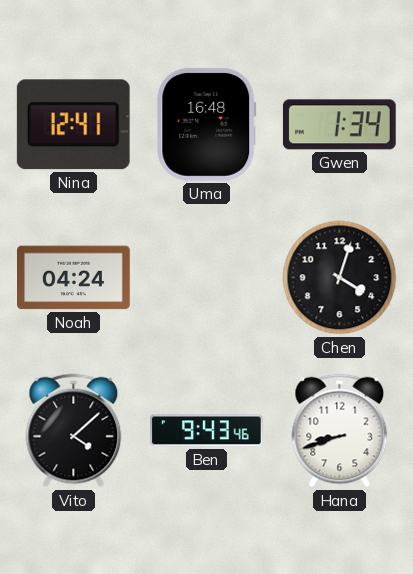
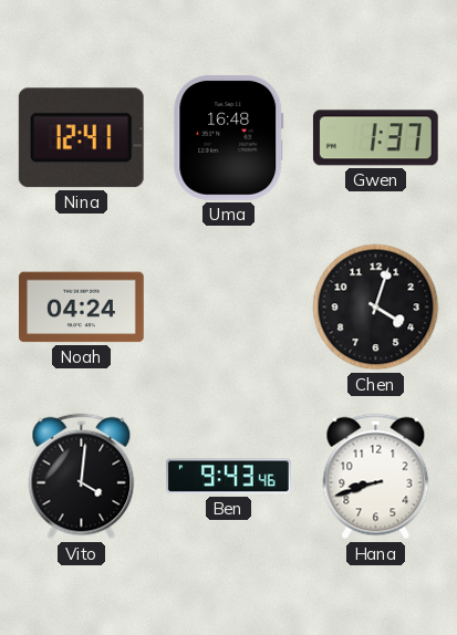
Gwen: 1:34 -> 1:37 (375, 138)
Vito: 4:08 -> 4:01 (82, 477)
